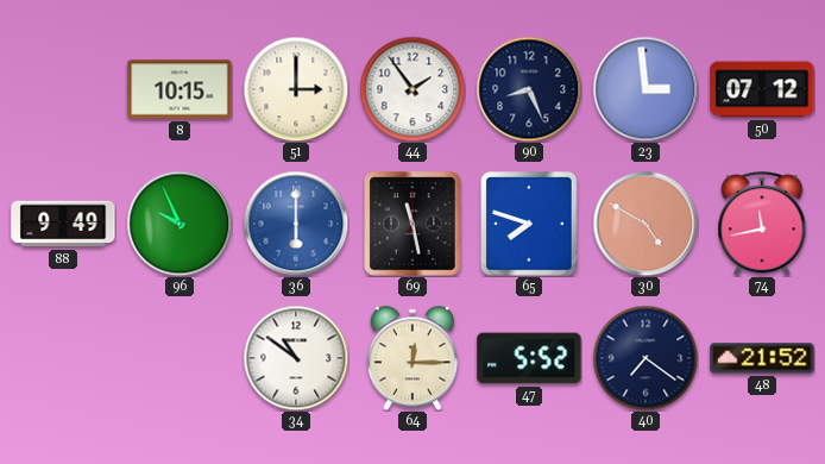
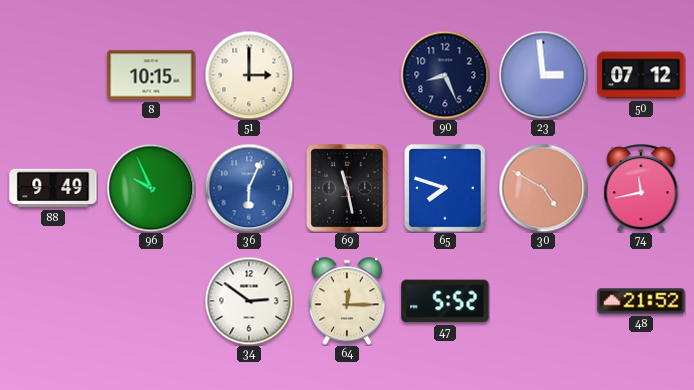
44: 1:54 -> none (413, 89)
36: 6:00 -> 6:04 (249, 188)
34: 10:51 -> 2:51 (249, 301)
40: 7:21 -> none (645, 358)
